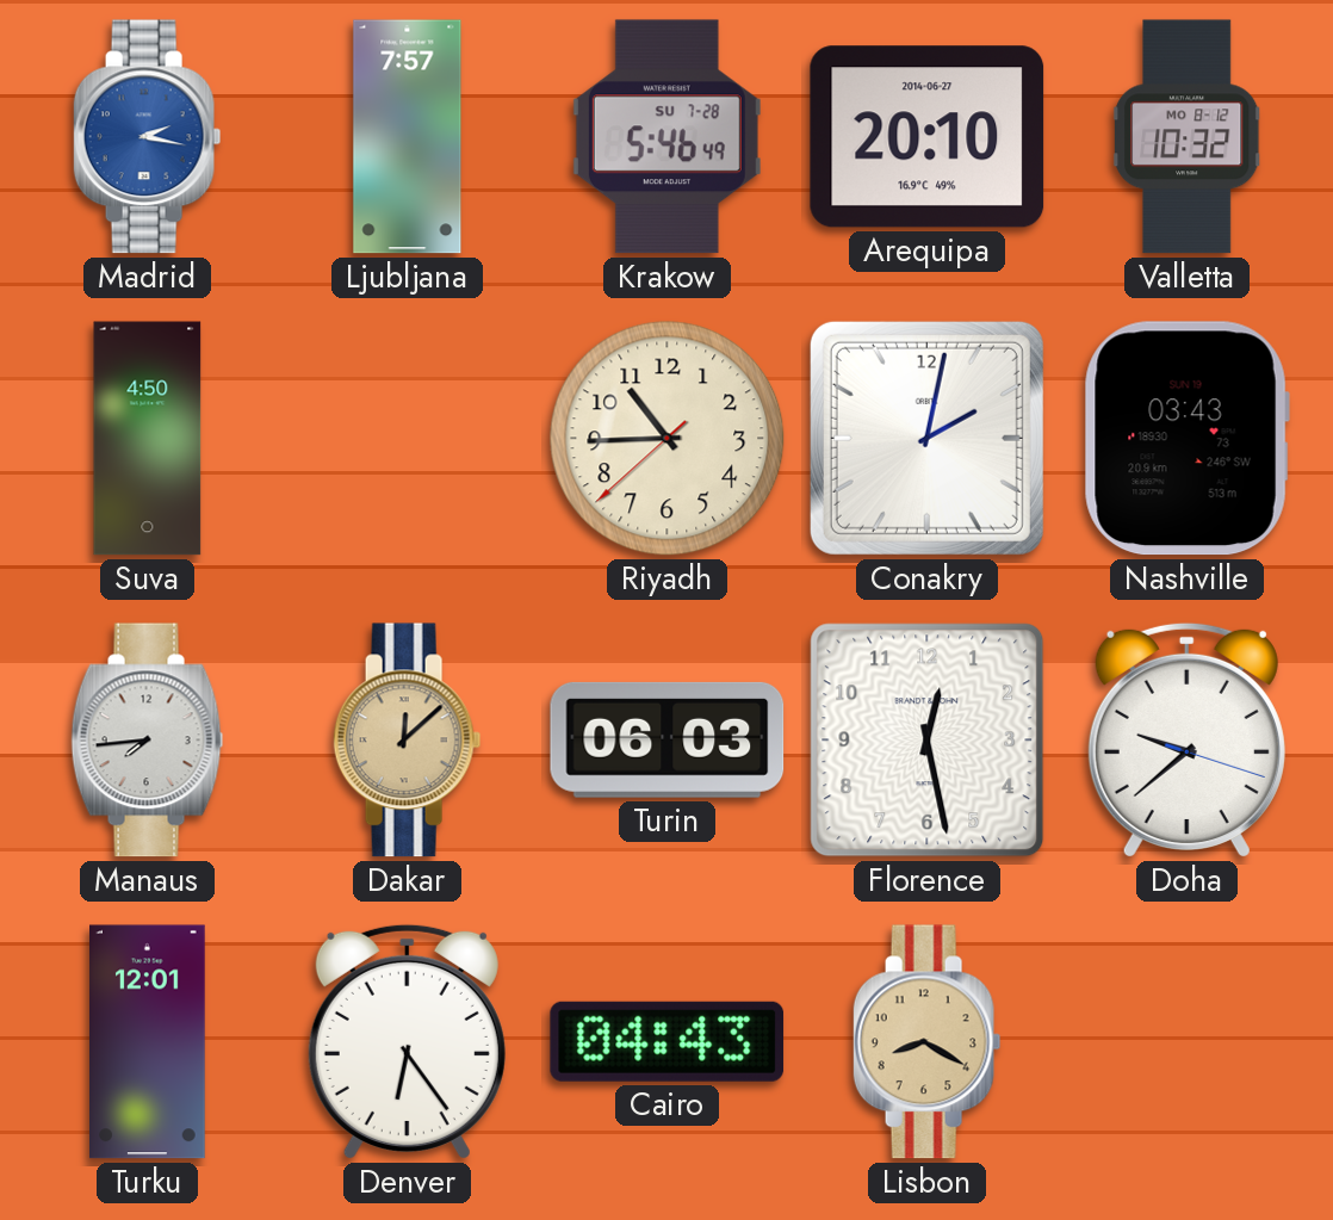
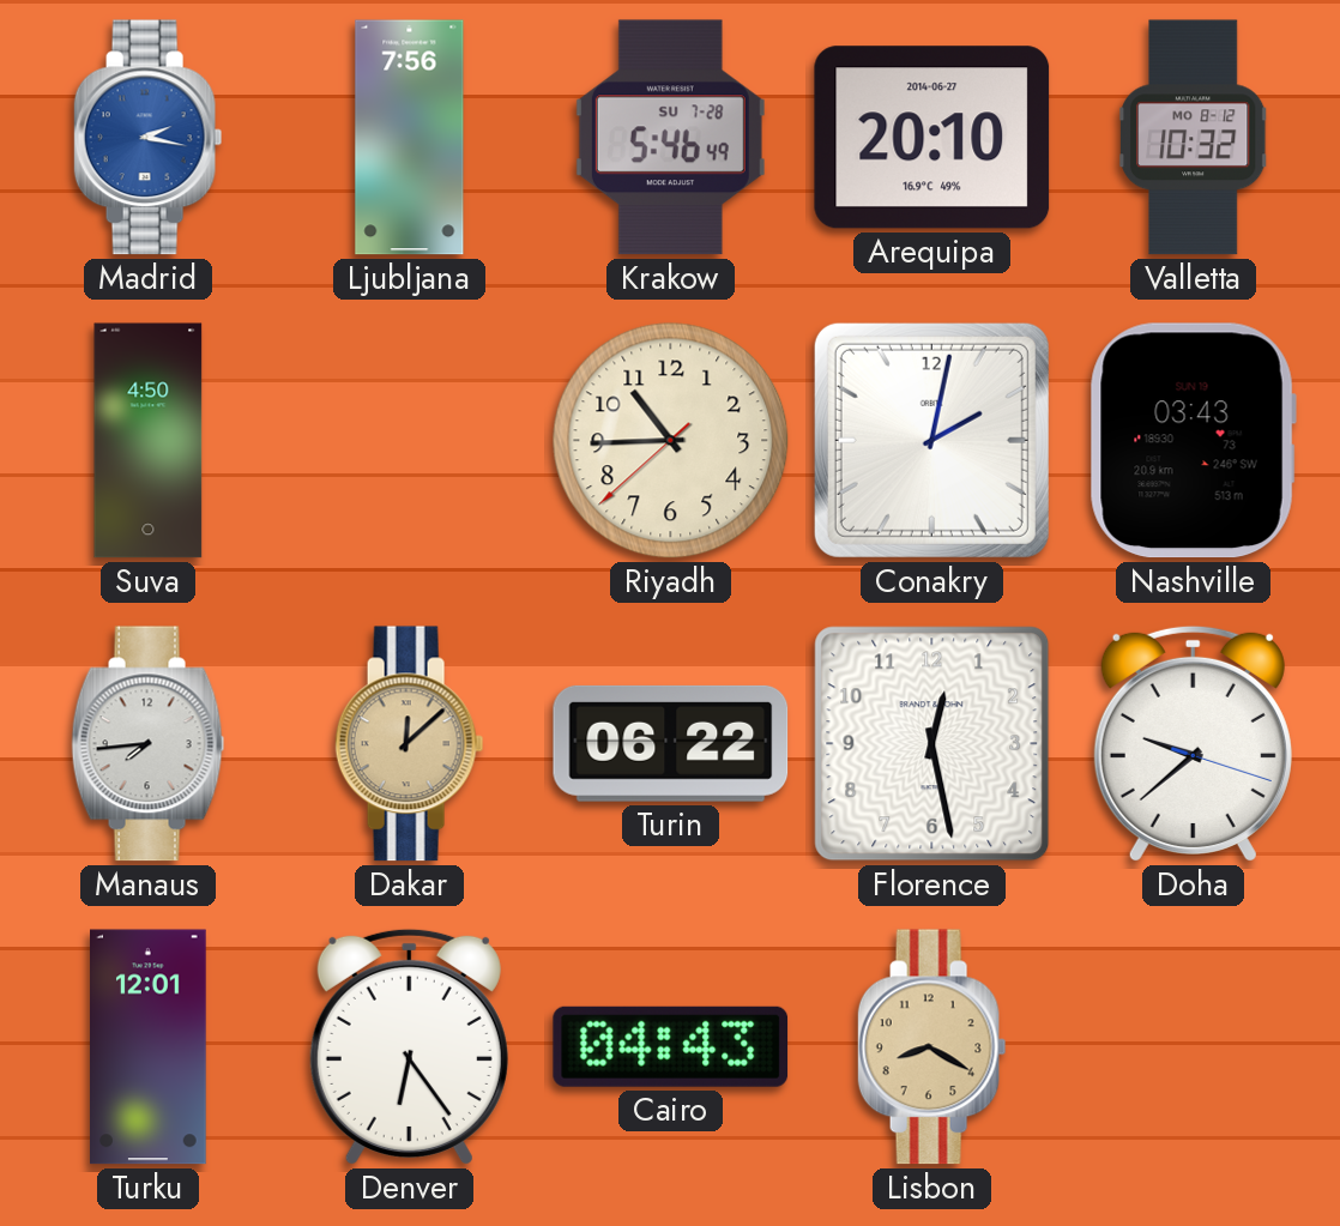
Ljubljana: 7:57 -> 7:56 (410, 138)
Turin: 06:03 -> 06:22 (671, 743)
